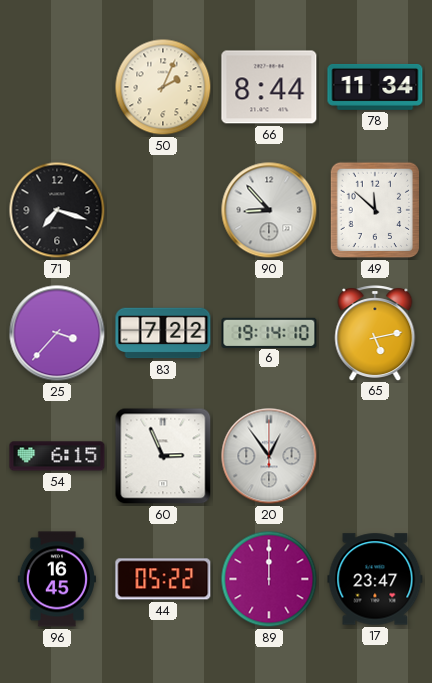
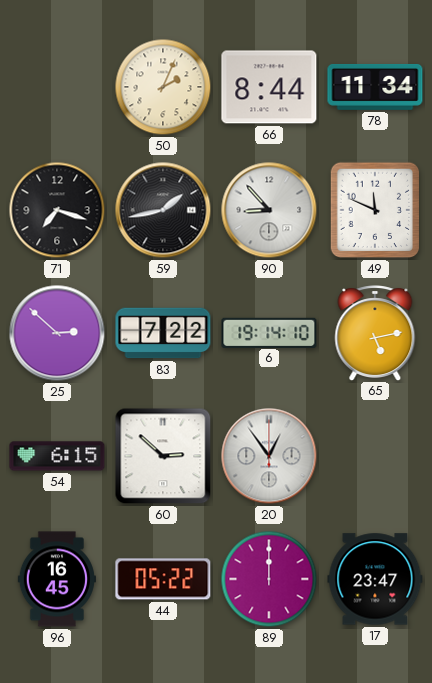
59: none -> 1:43 (163, 210)
49: 11:52 -> 11:49 (375, 210)
25: 3:37 -> 2:52 (57, 333)
60: 2:56 -> 2:52 (163, 456)
